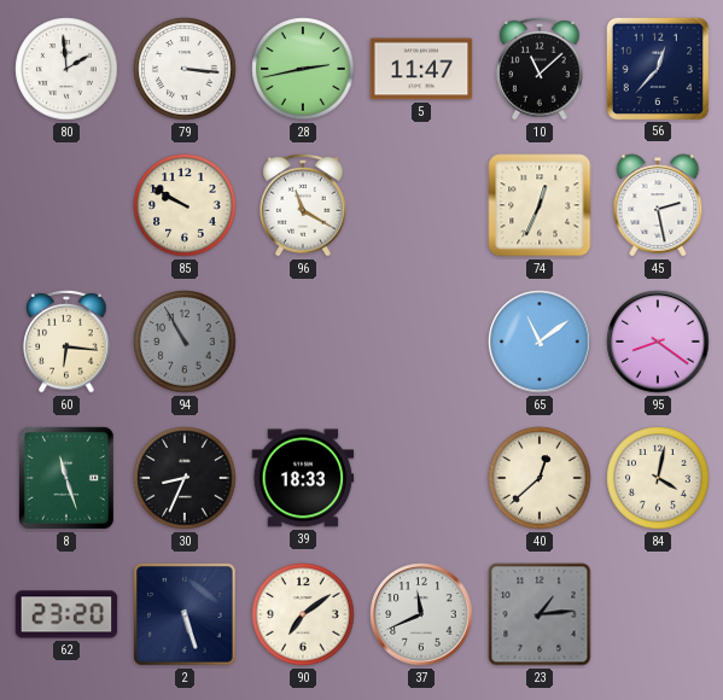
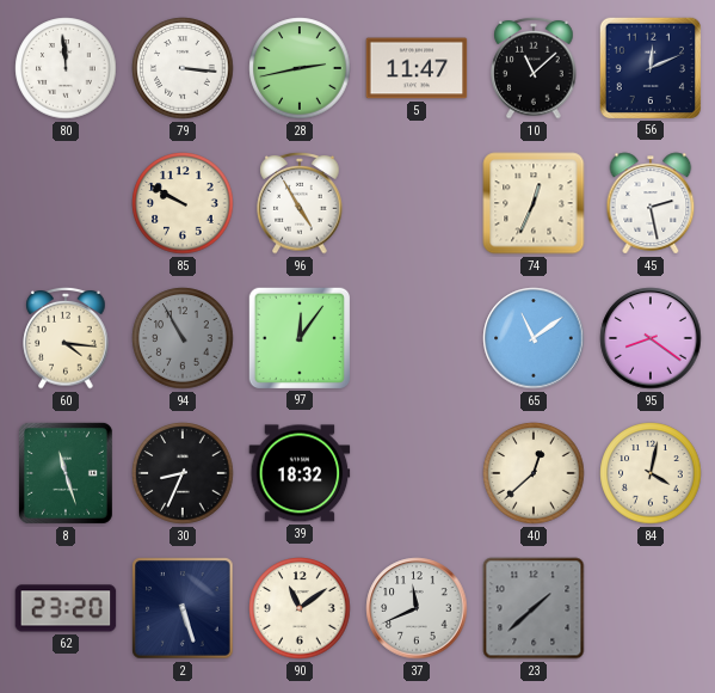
80: 1:59 -> 11:59 (66, 68)
56: 12:37 -> 12:11 (651, 67)
96: 11:20 -> 4:55 (300, 204)
60: 6:16 -> 4:16 (66, 339)
97: none -> 12:06 (300, 337)
39: 18:33 -> 18:32 (300, 473)
90: 7:09 -> 11:09 (300, 608)
23: 1:14 -> 1:38 (534, 608)
